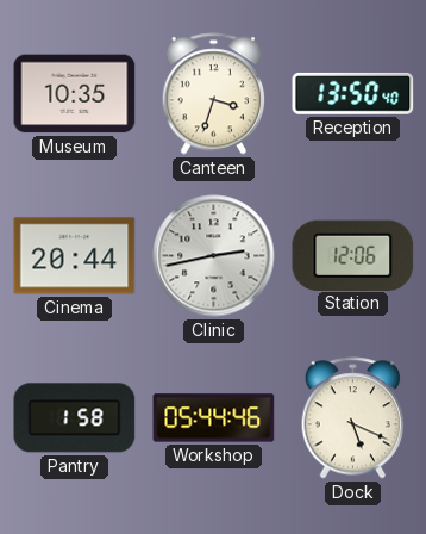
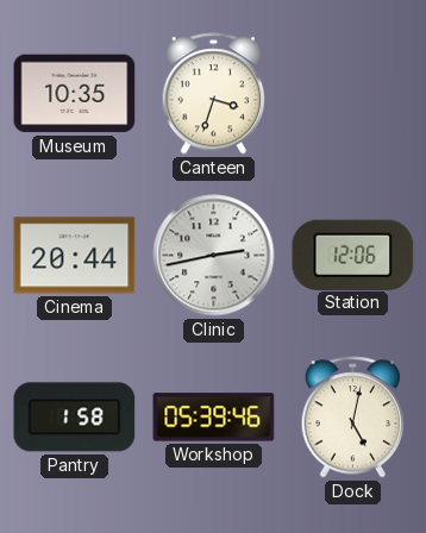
Reception: 13:50 -> none (353, 93)
Workshop: 05:44 -> 05:39 (214, 418)
Dock: 5:19 -> 5:02 (353, 418)
